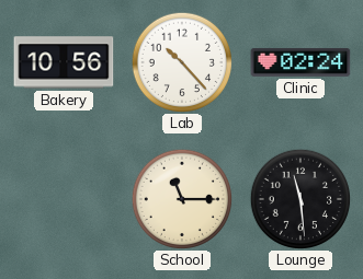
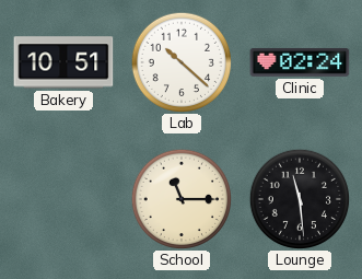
Bakery: 10:56 -> 10:51 (63, 62)
Lab: 10:23 -> 10:22 (180, 61)
